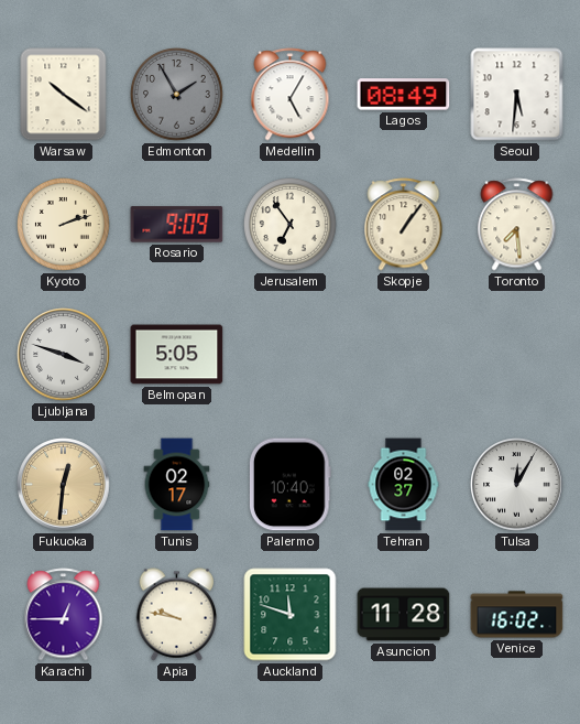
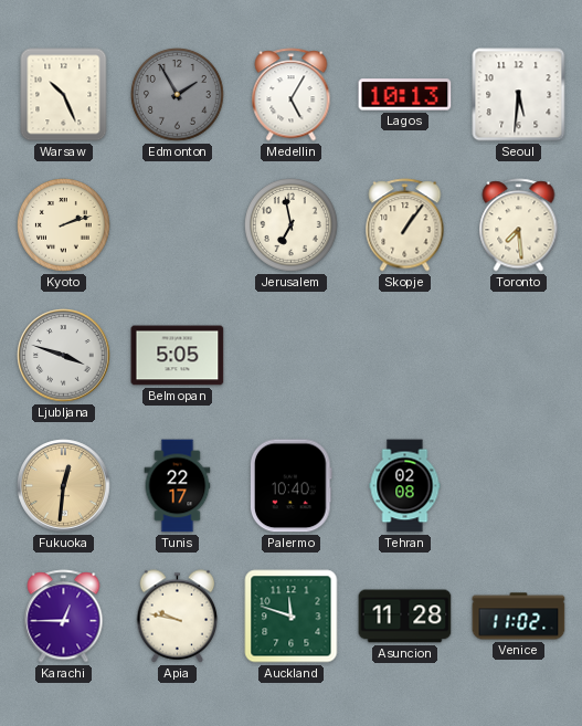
Warsaw: 10:21 -> 10:26 (64, 95)
Lagos: 08:49 -> 10:13 (405, 95)
Rosario: 9:09 -> none (177, 225)
Jerusalem: 6:54 -> 6:58 (292, 225)
Tunis: 02:17 -> 22:17 (178, 486)
Tehran: 02:37 -> 02:08 (405, 486)
Tulsa: 12:05 -> none (517, 485)
Venice: 16:02 -> 11:02 (519, 617)
